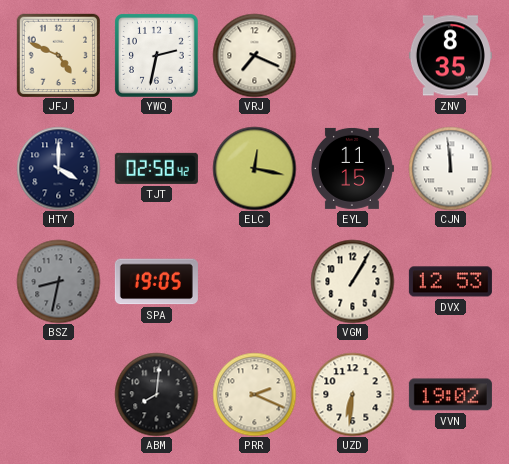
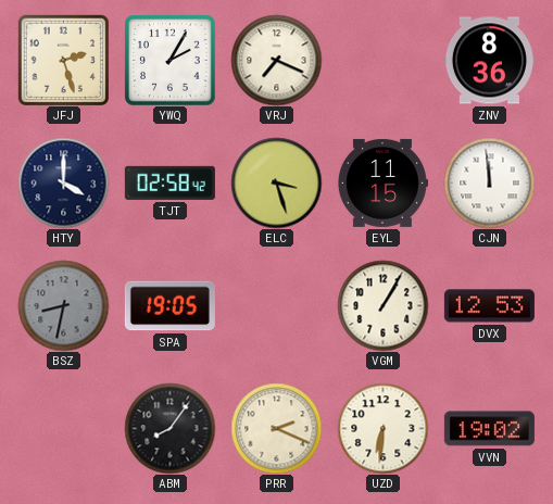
JFJ: 4:49 -> 2:27 (63, 60)
YWQ: 2:32 -> 2:05 (171, 61)
ZNV: 8:35 -> 8:36 (489, 61)
ELC: 12:17 -> 3:27 (276, 182)
ABM: 8:01 -> 8:06 (169, 428)
